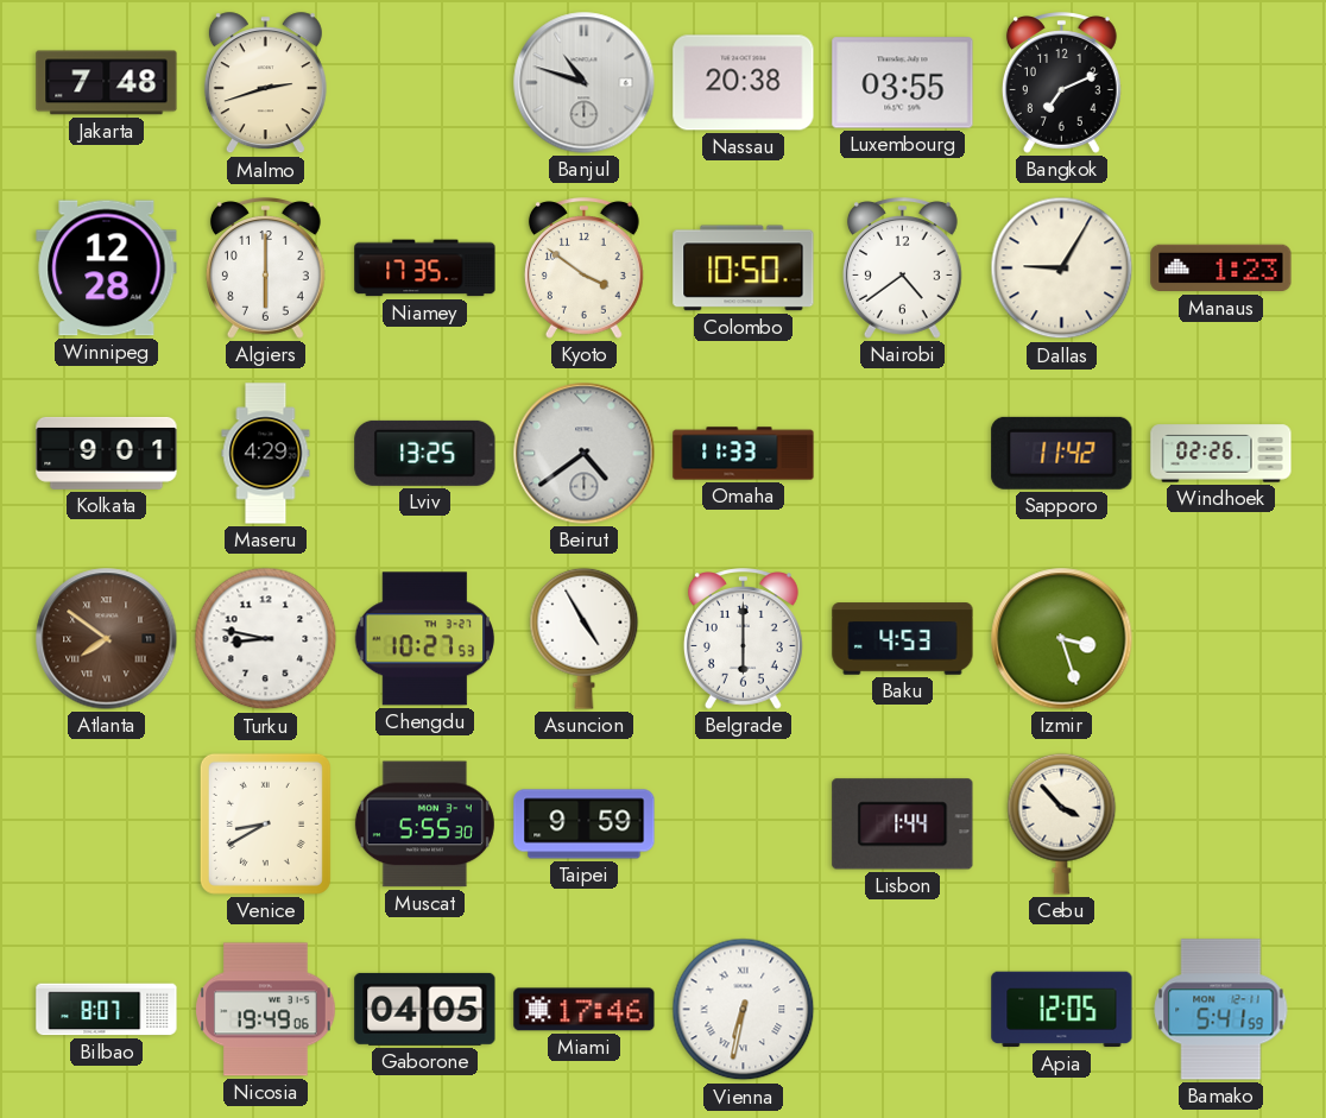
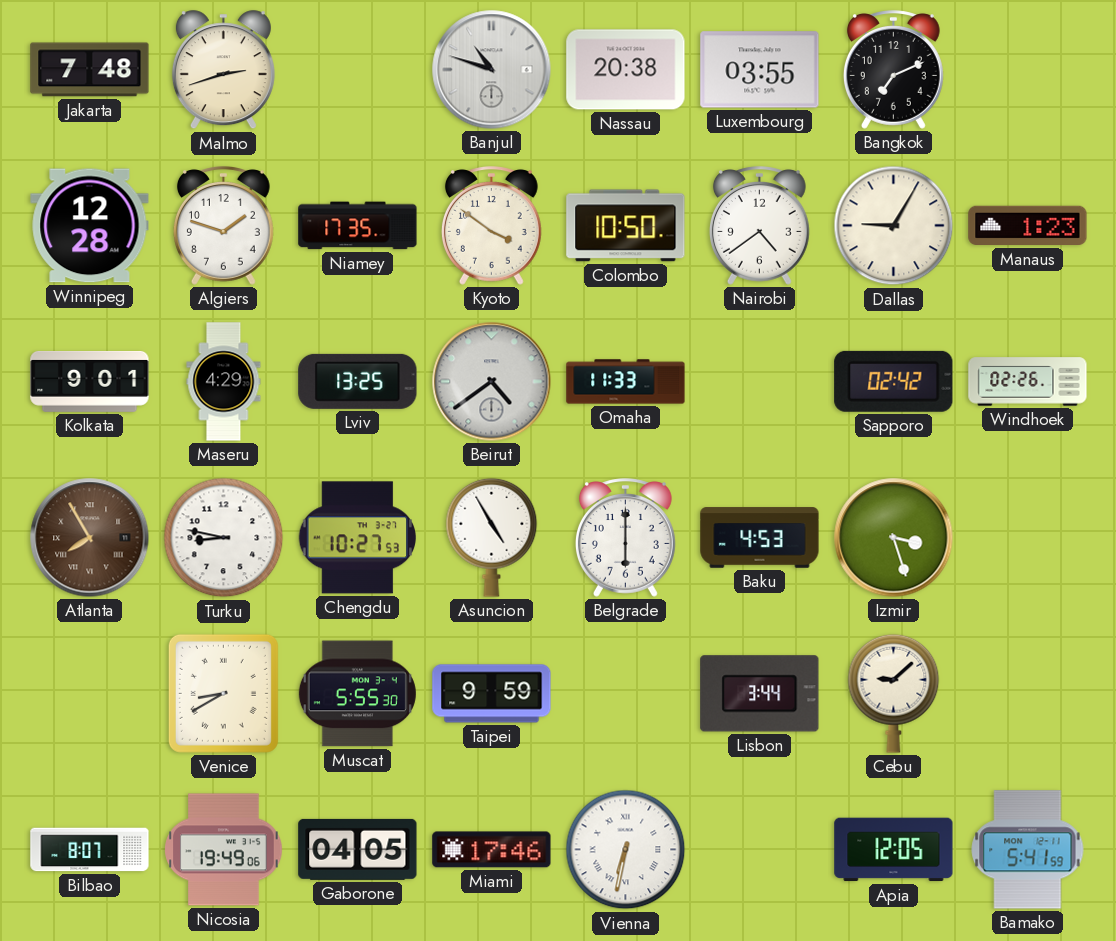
Algiers: 6:00 -> 1:48 (223, 226)
Sapporo: 11:42 -> 02:42 (894, 381)
Atlanta: 7:51 -> 7:55 (90, 538)
Lisbon: 1:44 -> 3:44 (760, 694)
Cebu: 3:53 -> 9:08 (894, 693)
